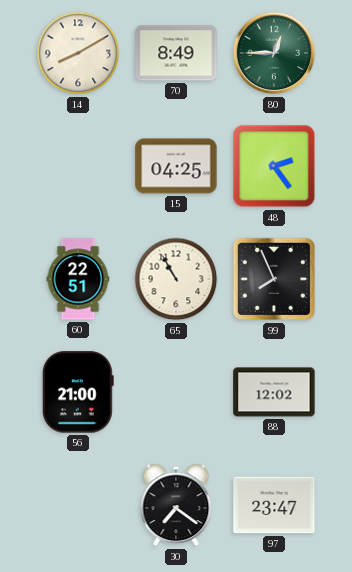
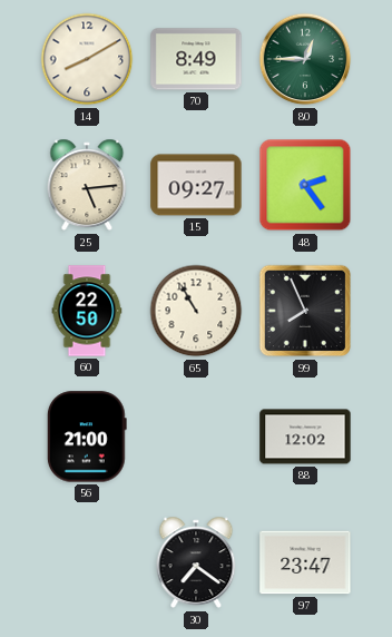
25: none -> 5:14 (87, 185)
15: 04:25 -> 09:27 (196, 185)
60: 22:51 -> 22:50 (87, 311)
